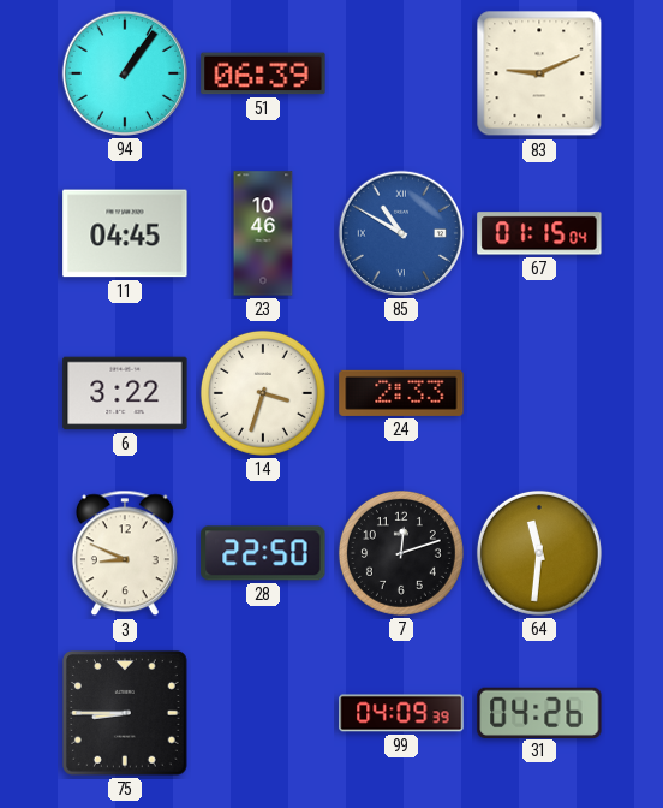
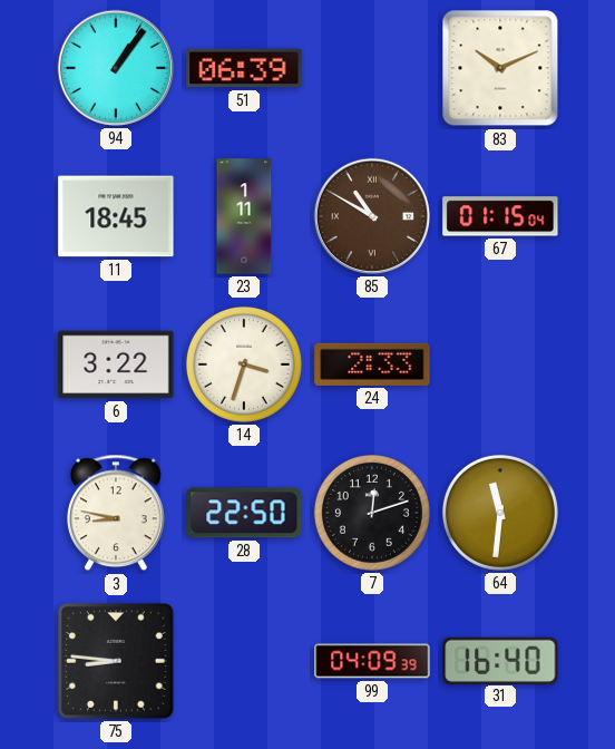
83: 9:11 -> 10:11 (500, 68)
11: 04:45 -> 18:45 (116, 216)
23: 10:46 -> 1:11 (244, 216)
85 dial: blue -> brown (372, 216)
3: 8:49 -> 8:47 (116, 513)
75: 8:45 -> 8:46 (117, 662)
31: 04:26 -> 16:40 (500, 660)
